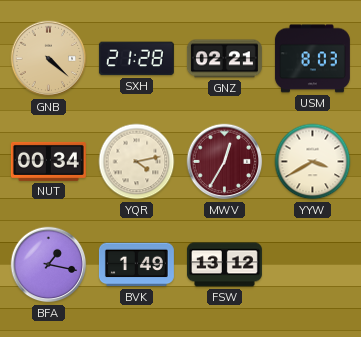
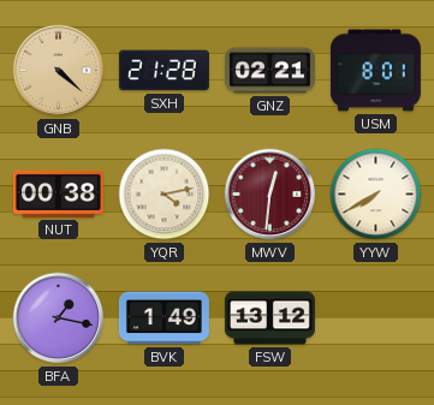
USM: 8:03 -> 8:01 (375, 71)
NUT: 00:34 -> 00:38 (58, 193)
MWV: 12:35 -> 12:31 (270, 195)
YYW: 3:40 -> 7:40 (376, 195)
